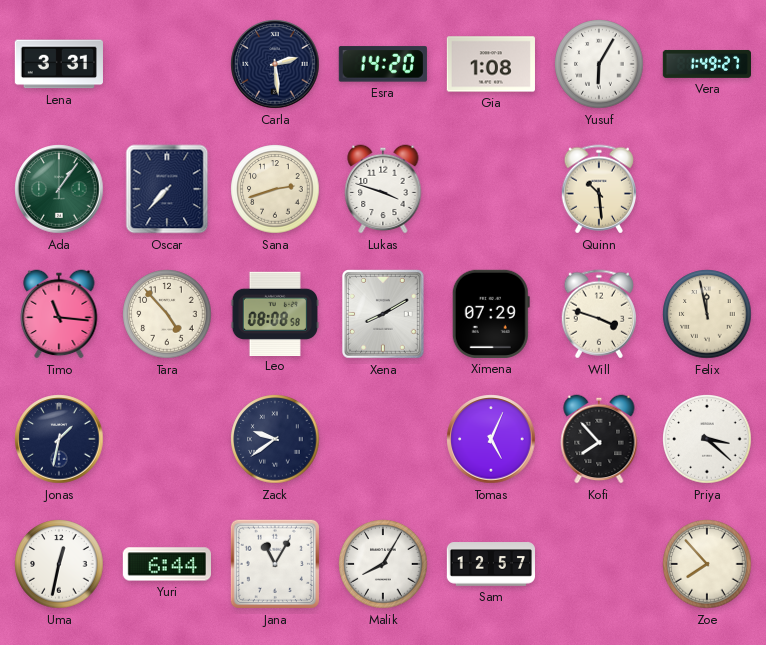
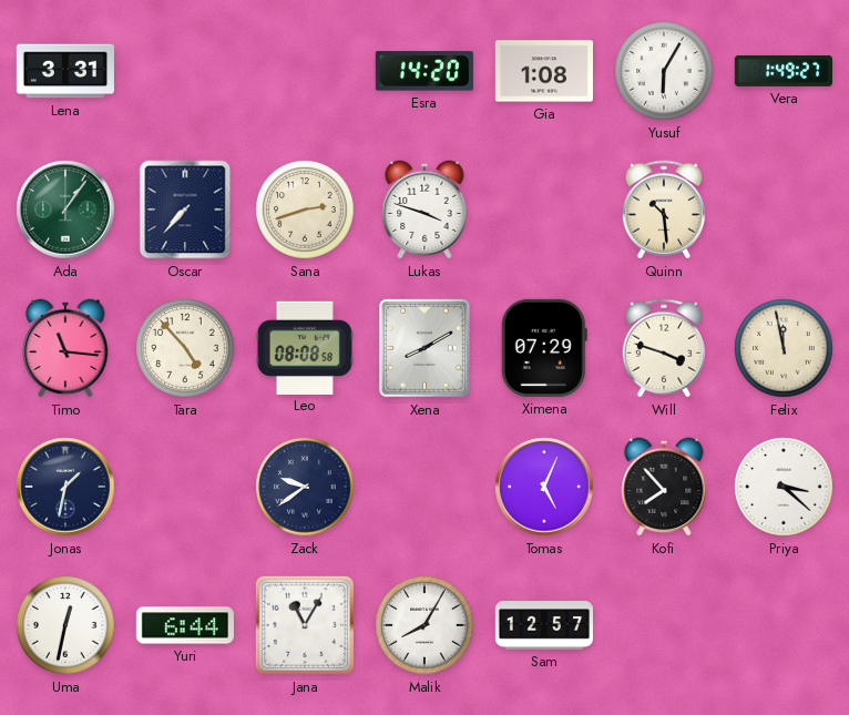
Carla: 2:29 -> none (275, 64)
Zoe: 7:53 -> none (707, 564)
